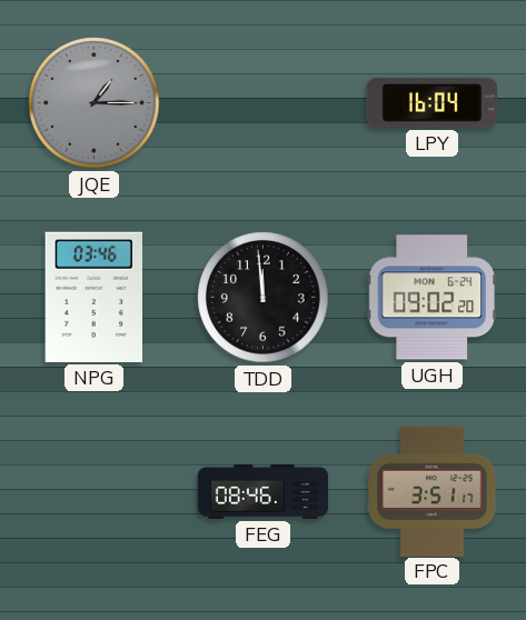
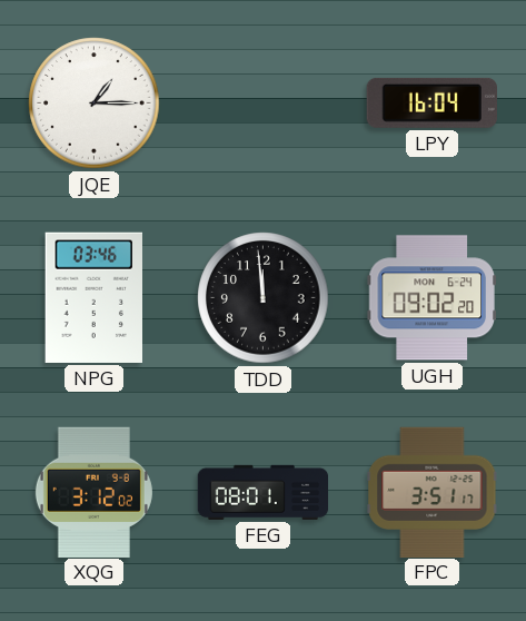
JQE dial: grey -> white (95, 103)
XQG: none -> 3:12 (93, 492)
FEG: 08:46 -> 08:01 (264, 492)
